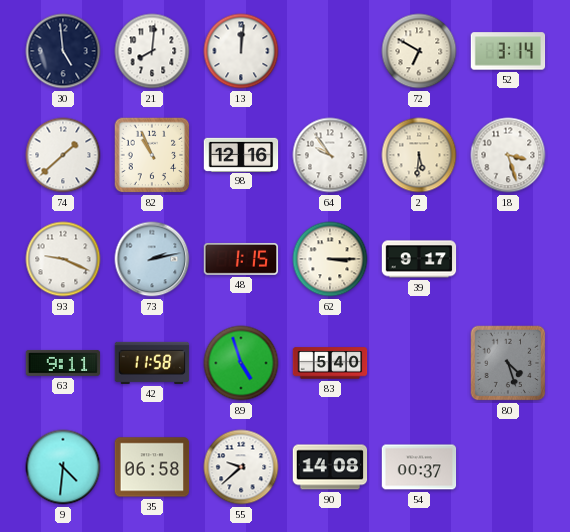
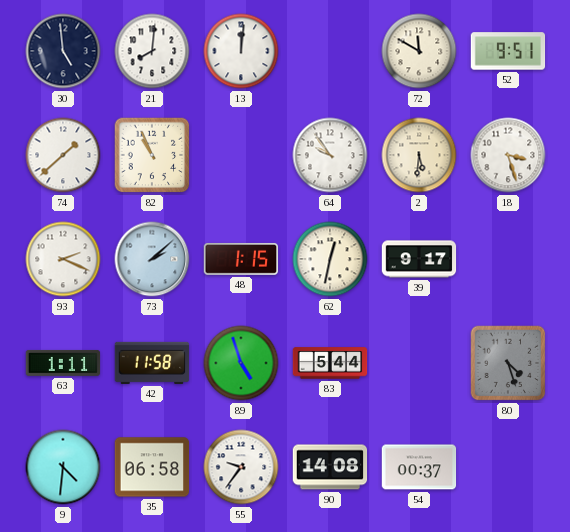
72: 6:50 -> 11:50 (419, 51)
52: 3:14 -> 9:51 (508, 51)
98: 12:16 -> none (241, 154)
93: 9:19 -> 2:19 (63, 259)
73: 2:13 -> 2:08 (152, 259)
62: 3:15 -> 12:32 (330, 259)
63: 9:11 -> 1:11 (63, 363)
83: 5:40 -> 5:44 (330, 363)
55: 9:38 -> 9:36 (241, 467)
